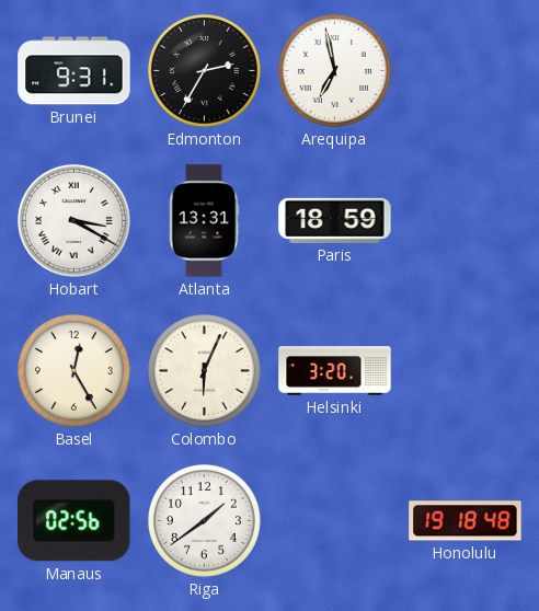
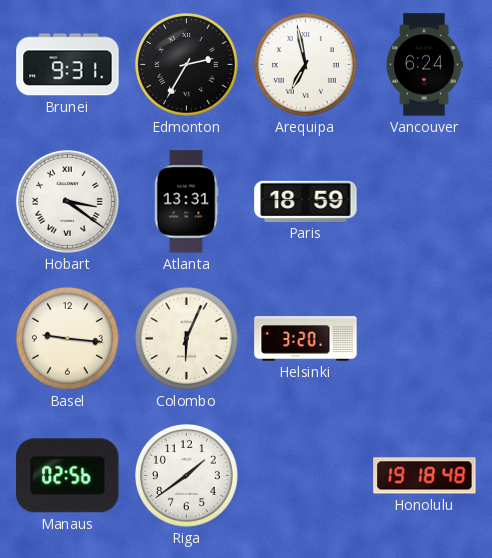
Vancouver: none -> 6:24 (424, 65)
Hobart: 3:20 -> 3:21 (67, 201)
Basel: 12:25 -> 9:16 (67, 338)
